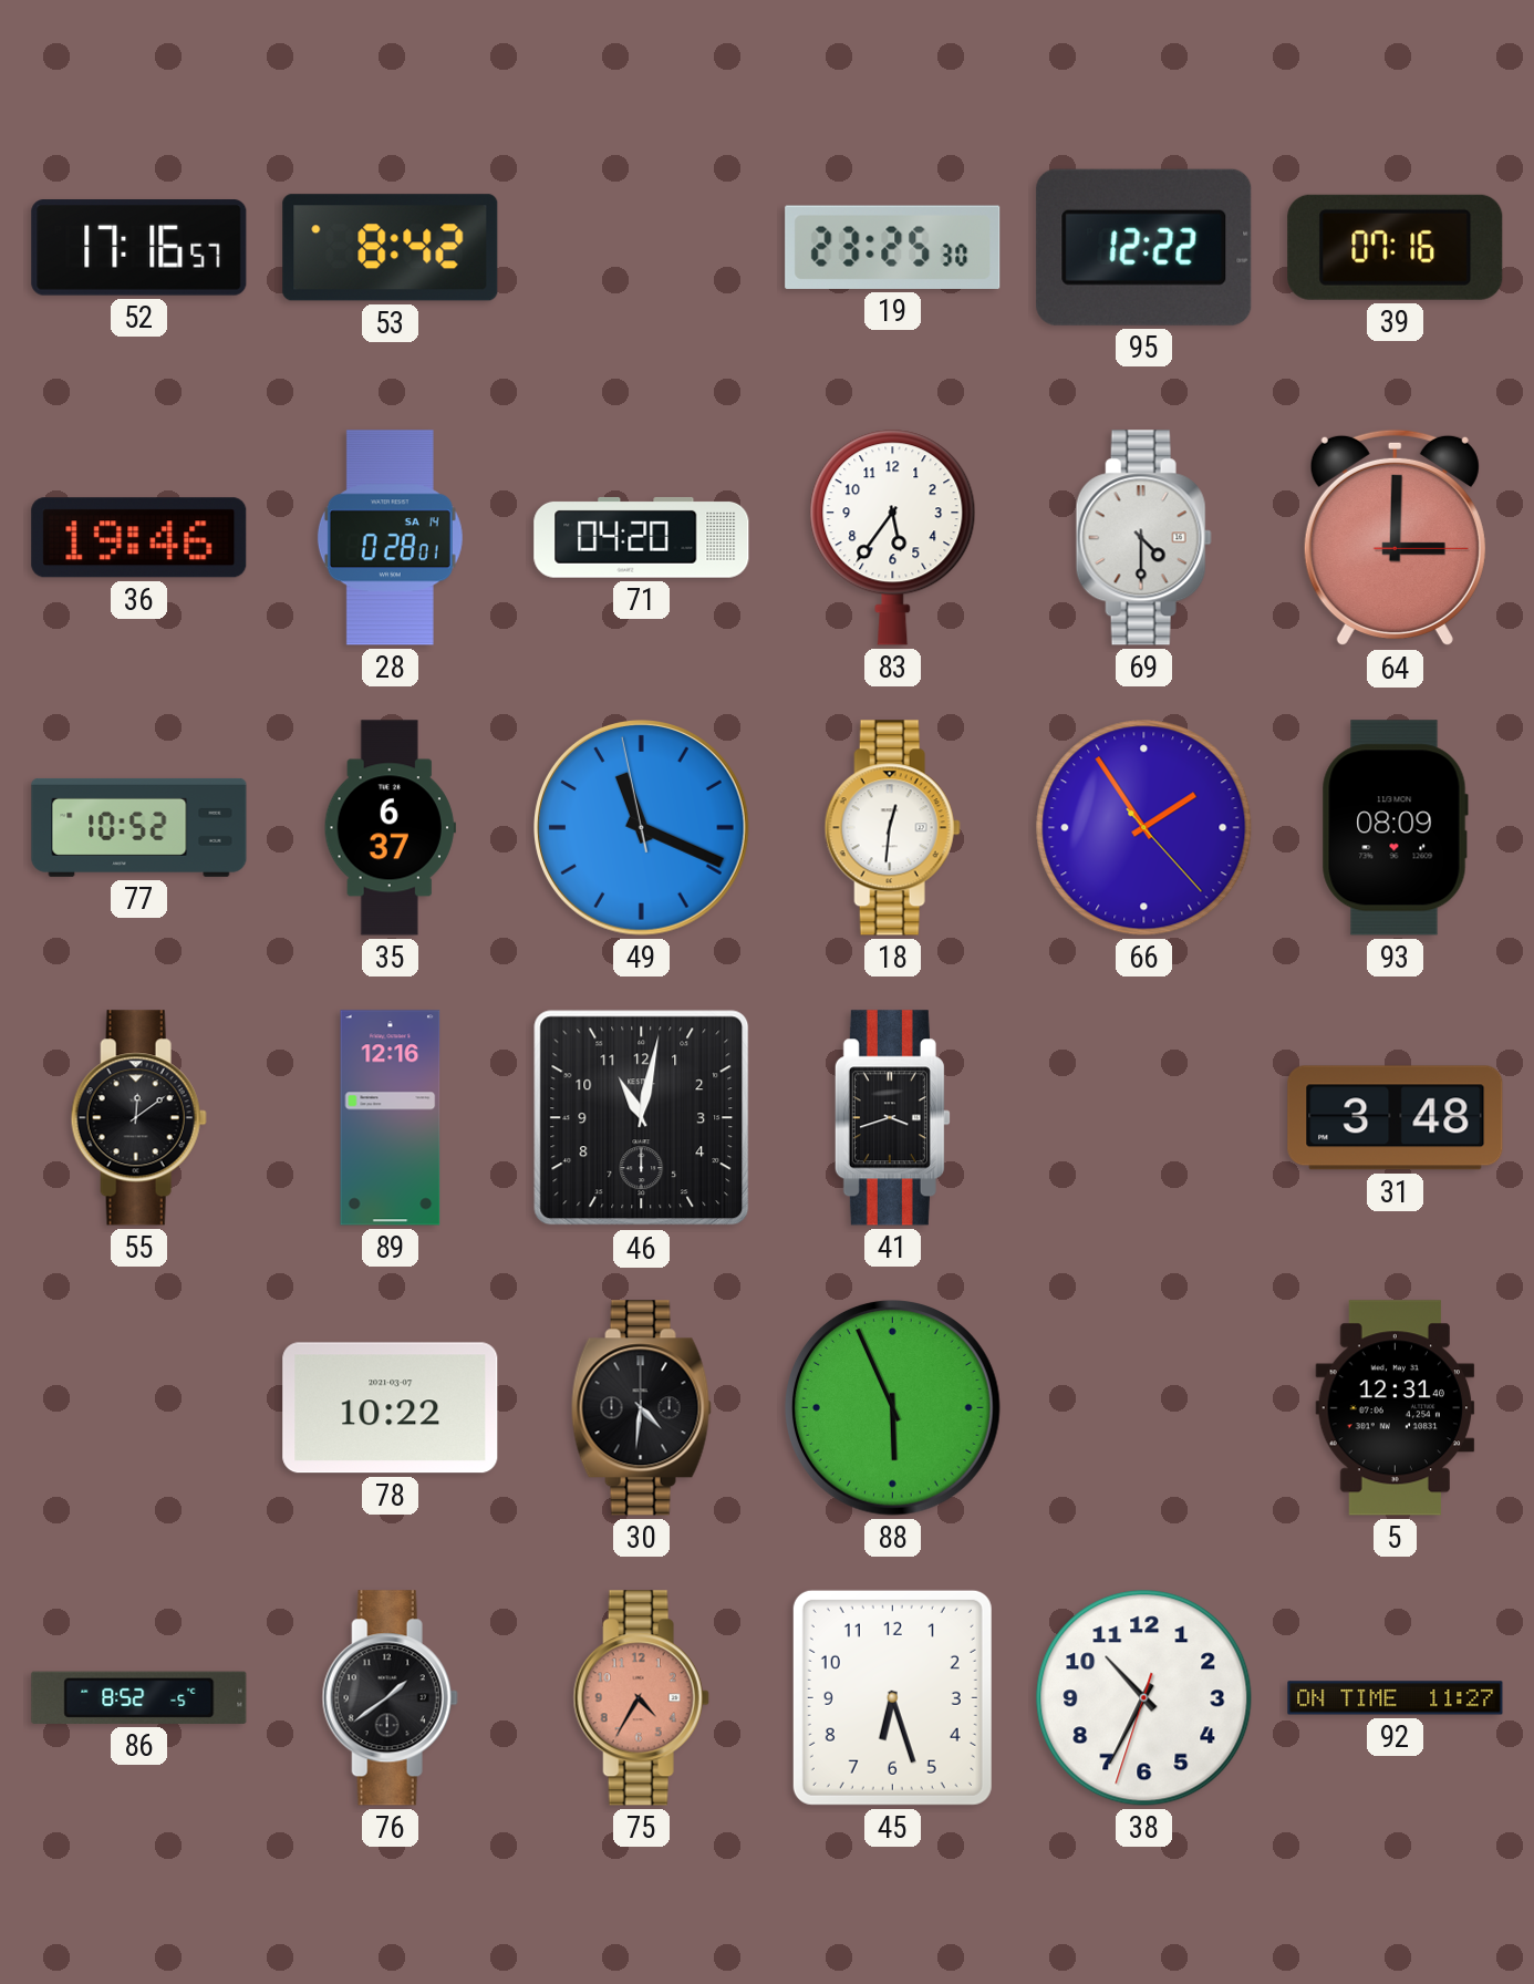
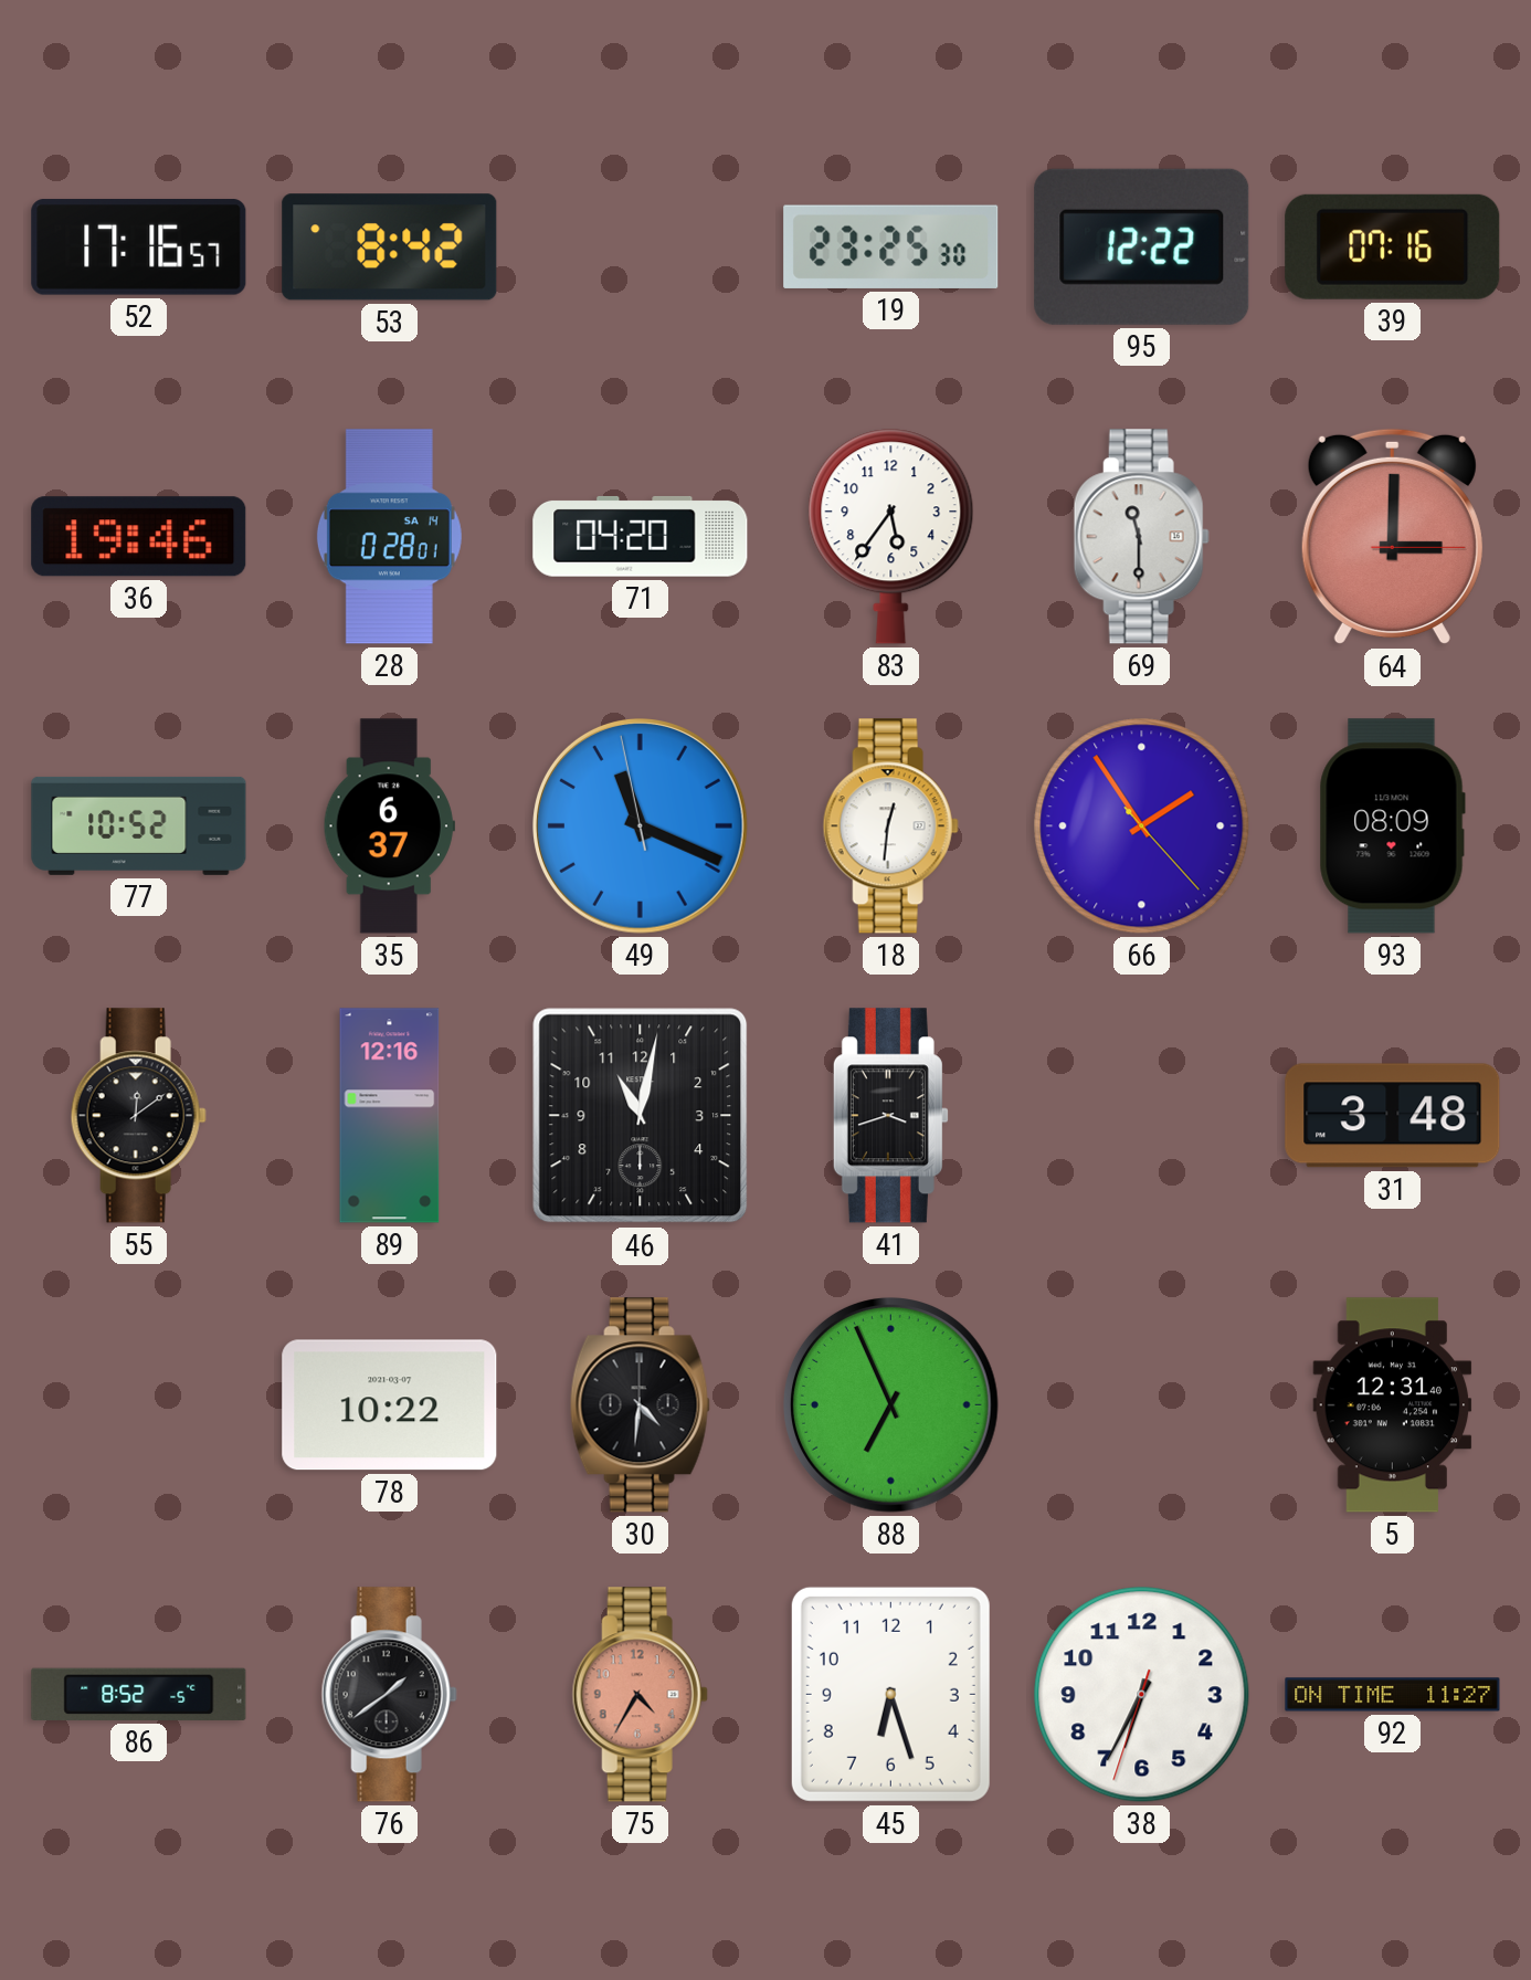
69: 4:30 -> 11:30 (1141, 537)
88: 5:56 -> 6:56 (891, 1405)
38: 10:34 -> 6:34 (1142, 1695)
